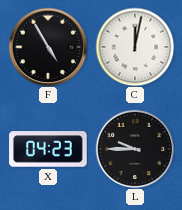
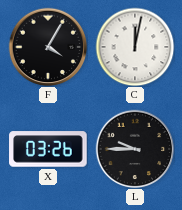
F: 4:55 -> 4:05 (48, 47)
X: 04:23 -> 03:26 (48, 149)
